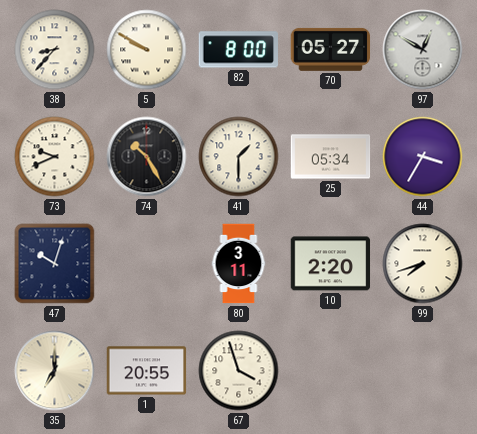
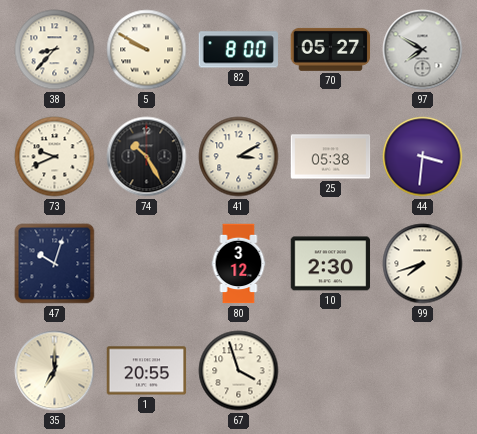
97: 12:50 -> 7:50 (423, 50)
41: 1:30 -> 3:10 (239, 157)
25: 05:34 -> 05:38 (331, 157)
44: 3:35 -> 3:31 (423, 157)
80: 3:11 -> 3:12 (239, 264)
10: 2:20 -> 2:30 (331, 264)
